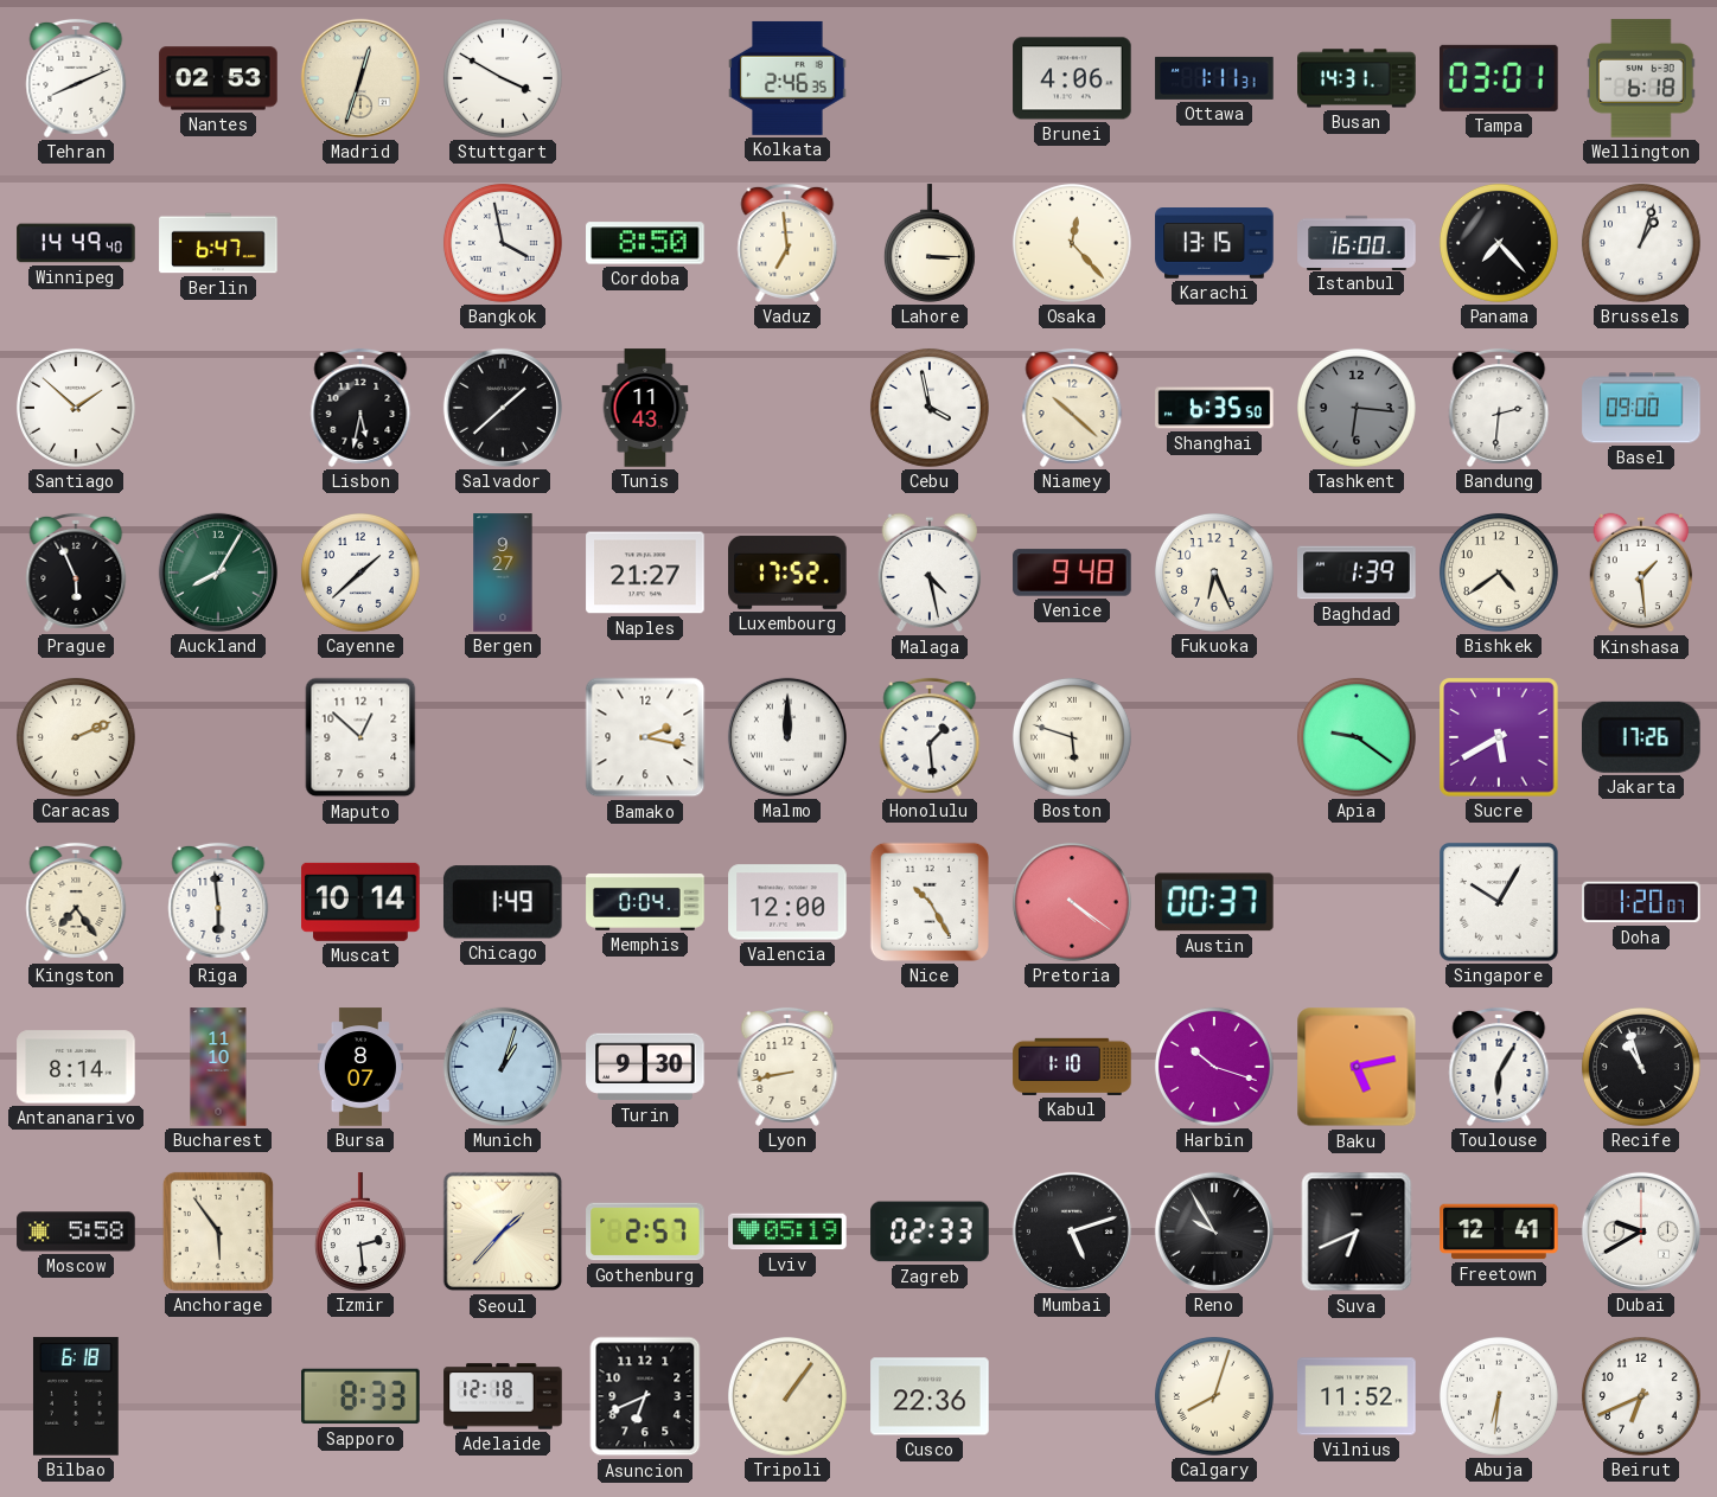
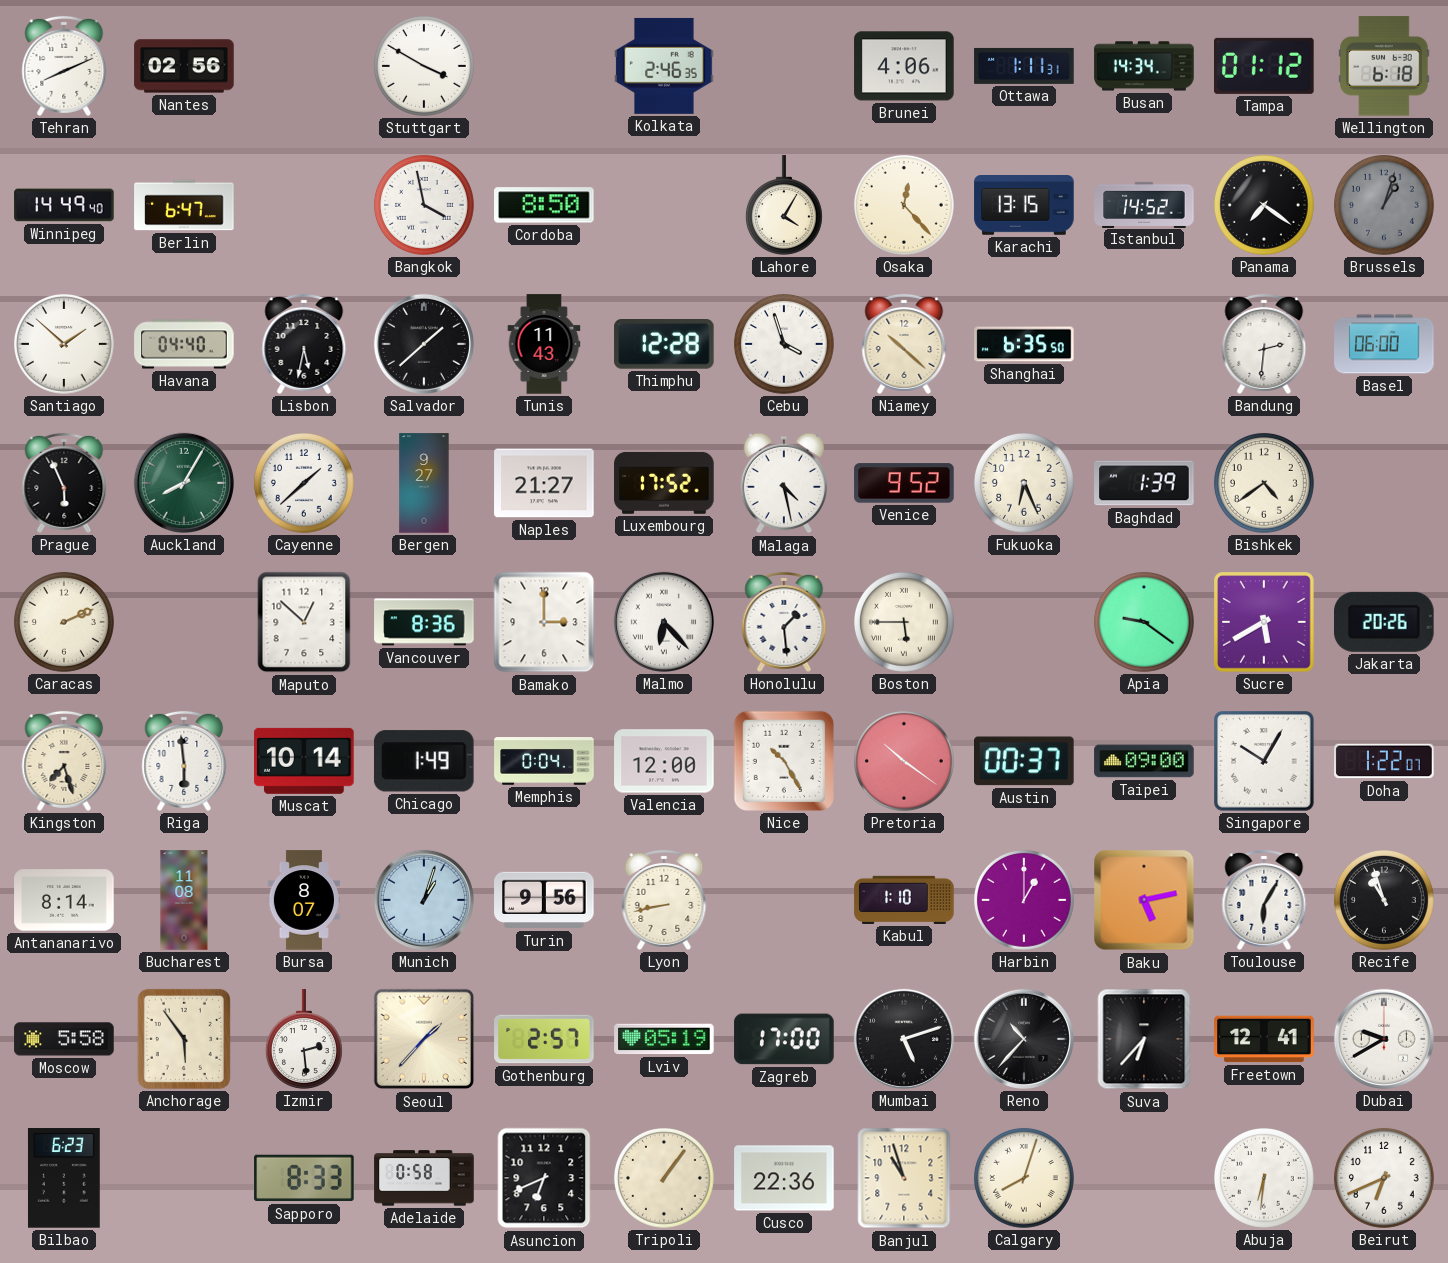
Nantes: 02:53 -> 02:56 (184, 66)
Madrid: 12:33 -> none (360, 78)
Busan: 14:31 -> 14:34 (1144, 66)
Tampa: 03:01 -> 01:12 (1264, 66)
Vaduz: 6:59 -> none (787, 243)
Lahore: 3:15 -> 4:05 (784, 205)
Istanbul: 16:00 -> 14:52 (1144, 204)
Panama: 7:23 -> 7:21 (1264, 205)
Brussels dial: white -> grey (1384, 205)
Havana: none -> 04:40 (184, 344)
Thimphu: none -> 12:28 (664, 345)
Cebu: 3:58 -> 3:57 (784, 344)
Tashkent: 6:16 -> none (1357, 408)
Basel: 09:00 -> 06:00 (1384, 344)
Venice: 9:48 -> 9:52 (904, 483)
Kinshasa: 1:29 -> none (1641, 572)
Vancouver: none -> 8:36 (424, 622)
Bamako: 2:17 -> 3:00 (544, 622)
Malmo: 12:00 -> 6:23 (664, 622)
Boston: 5:48 -> 5:45 (904, 622)
Jakarta: 17:26 -> 20:26 (1385, 622)
Kingston: 7:24 -> 7:27 (64, 761)
Pretoria: 4:21 -> 10:21 (904, 761)
Taipei: none -> 09:00 (1144, 761)
Doha: 1:20 -> 1:22 (1384, 761)
Bucharest: 11:10 -> 11:08 (184, 900)
Turin: 9:30 -> 9:56 (544, 900)
Harbin: 10:18 -> 1:00 (1024, 900)
Zagreb: 02:33 -> 17:00 (784, 1039)
Reno: 9:55 -> 10:37 (1024, 1039)
Suva: 6:41 -> 6:37 (1144, 1039)
Bilbao: 6:18 -> 6:23 (64, 1178)
Adelaide: 12:18 -> 0:58 (424, 1178)
Banjul: none -> 10:57 (904, 1178)
Vilnius: 11:52 -> none (1357, 1396)
